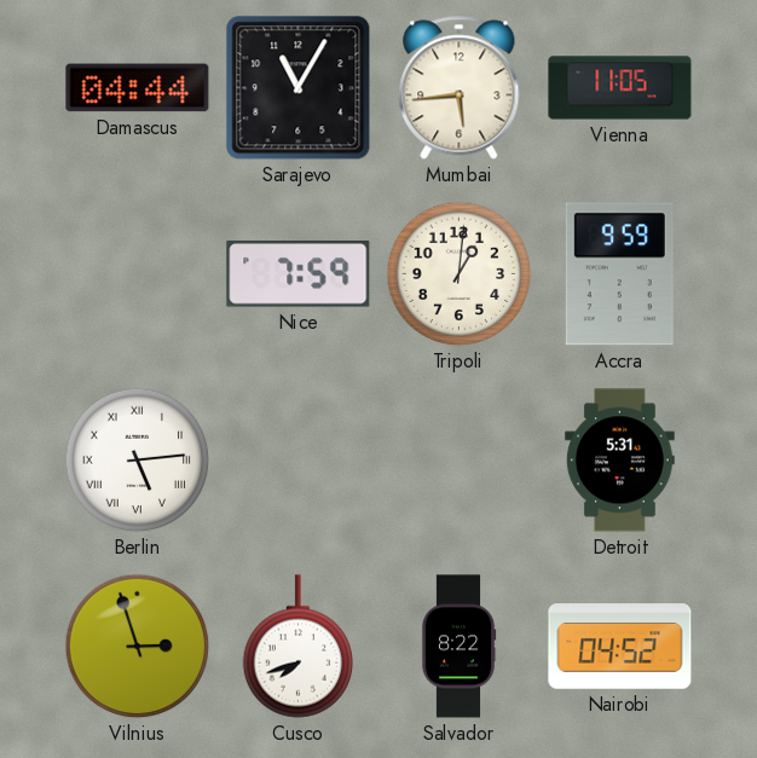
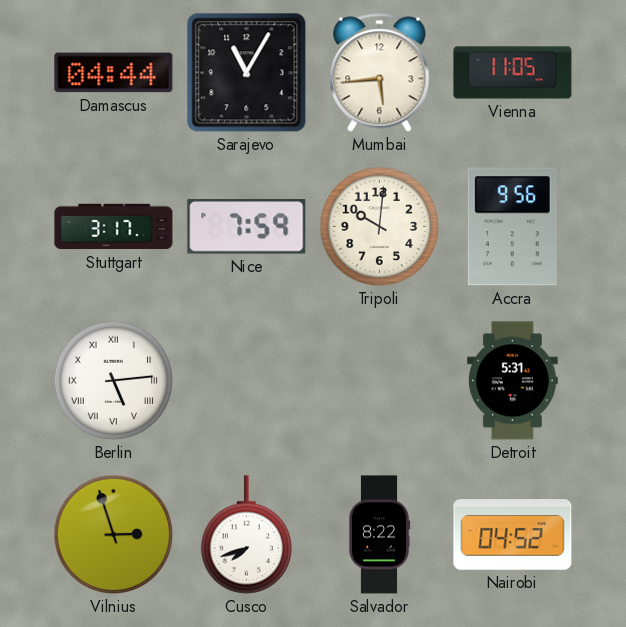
Stuttgart: none -> 3:17 (114, 227)
Tripoli: 1:01 -> 10:01 (380, 227)
Accra: 9:59 -> 9:56 (512, 227)
